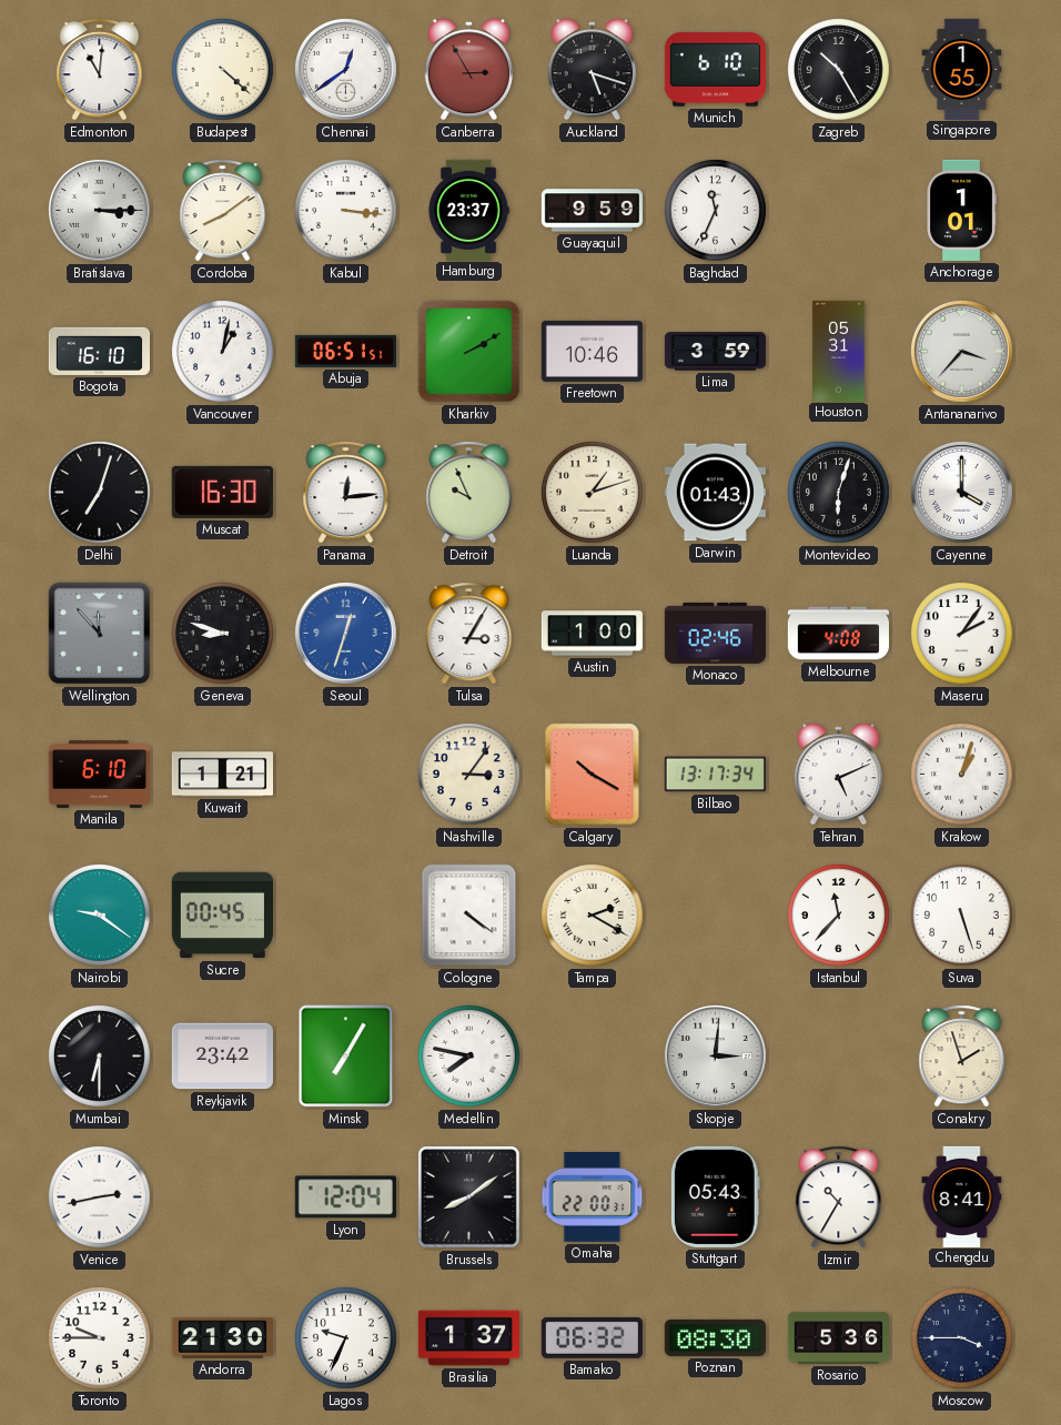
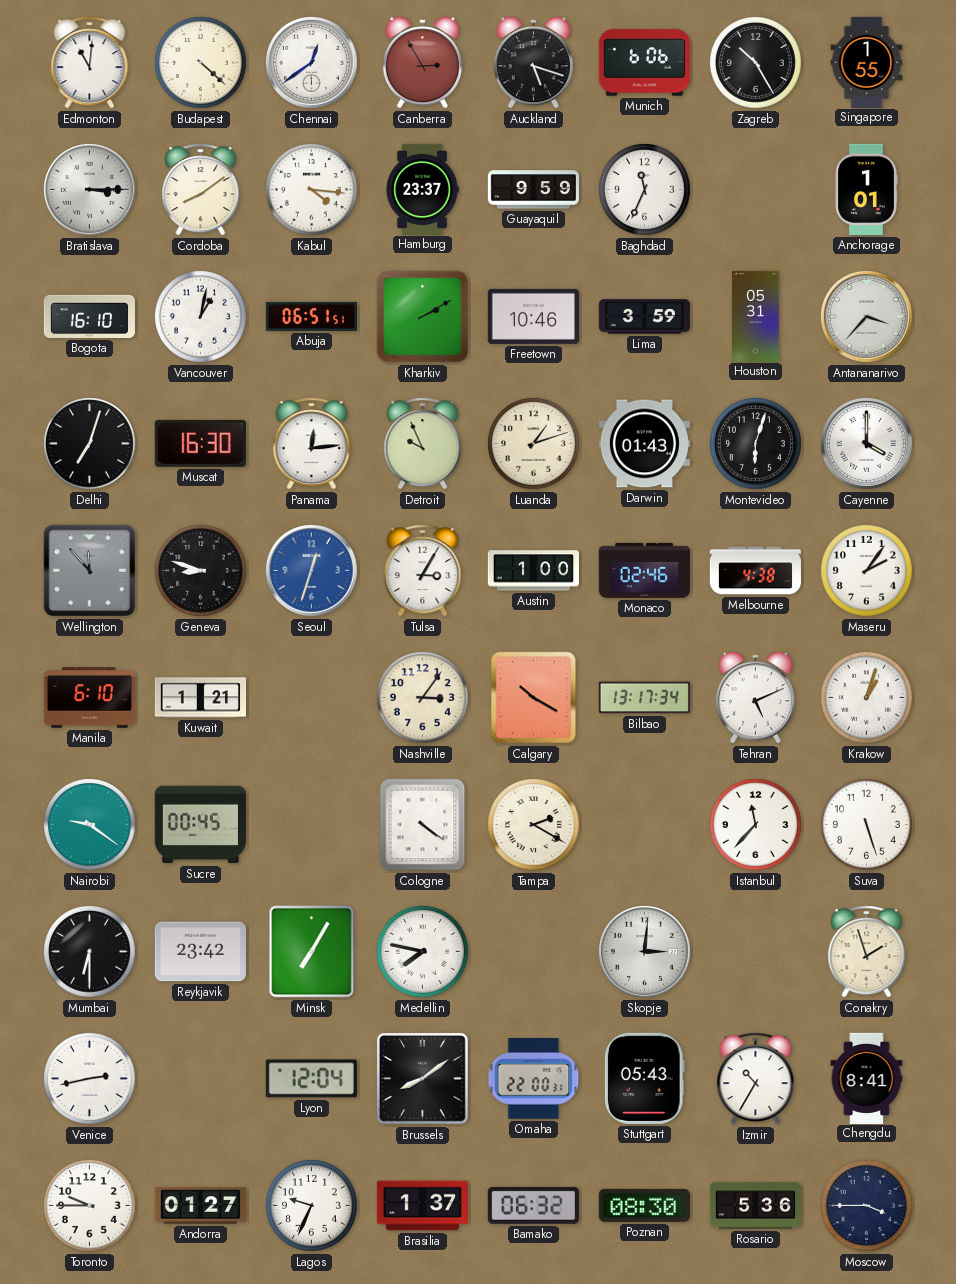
Munich: 6:10 -> 6:06 (644, 63)
Kabul: 3:16 -> 4:16 (312, 190)
Melbourne: 4:08 -> 4:38 (755, 571)
Andorra: 21:30 -> 01:27 (200, 1206)
